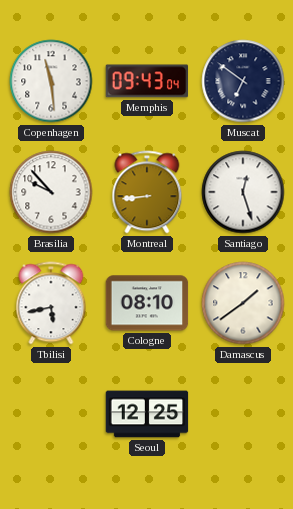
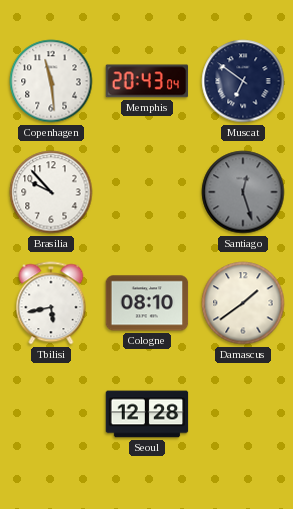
Memphis: 09:43 -> 20:43 (147, 81)
Montreal: 8:44 -> none (147, 192)
Santiago dial: white -> grey (243, 192)
Seoul: 12:25 -> 12:28 (147, 414)
